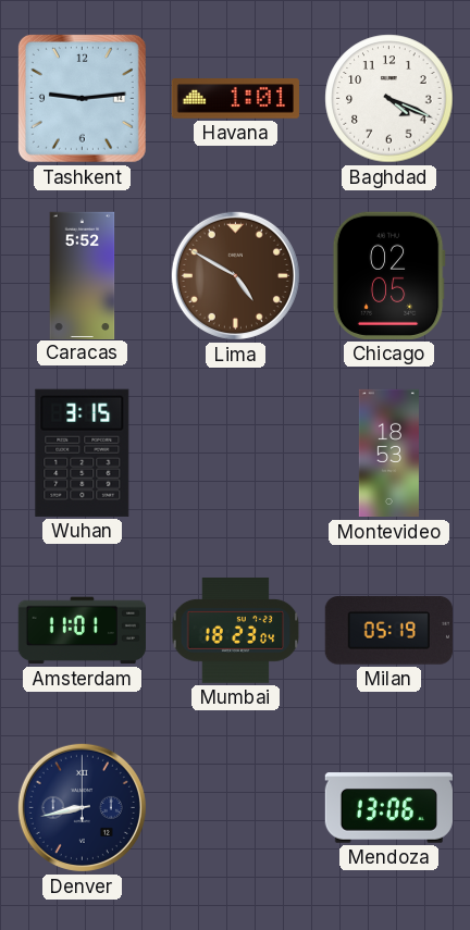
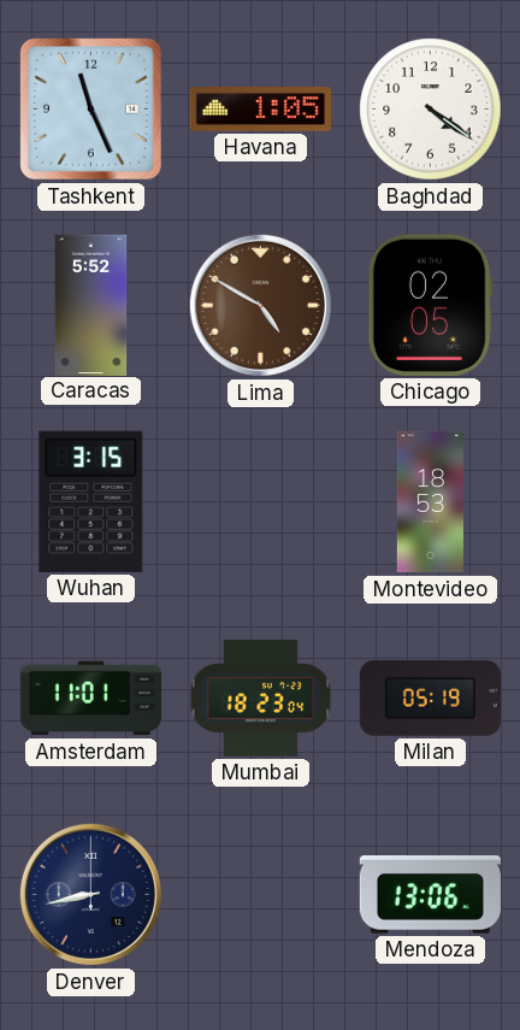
Tashkent: 9:14 -> 11:26 (90, 108)
Havana: 1:01 -> 1:05 (260, 110)
Baghdad: 4:19 -> 4:21 (431, 110)
